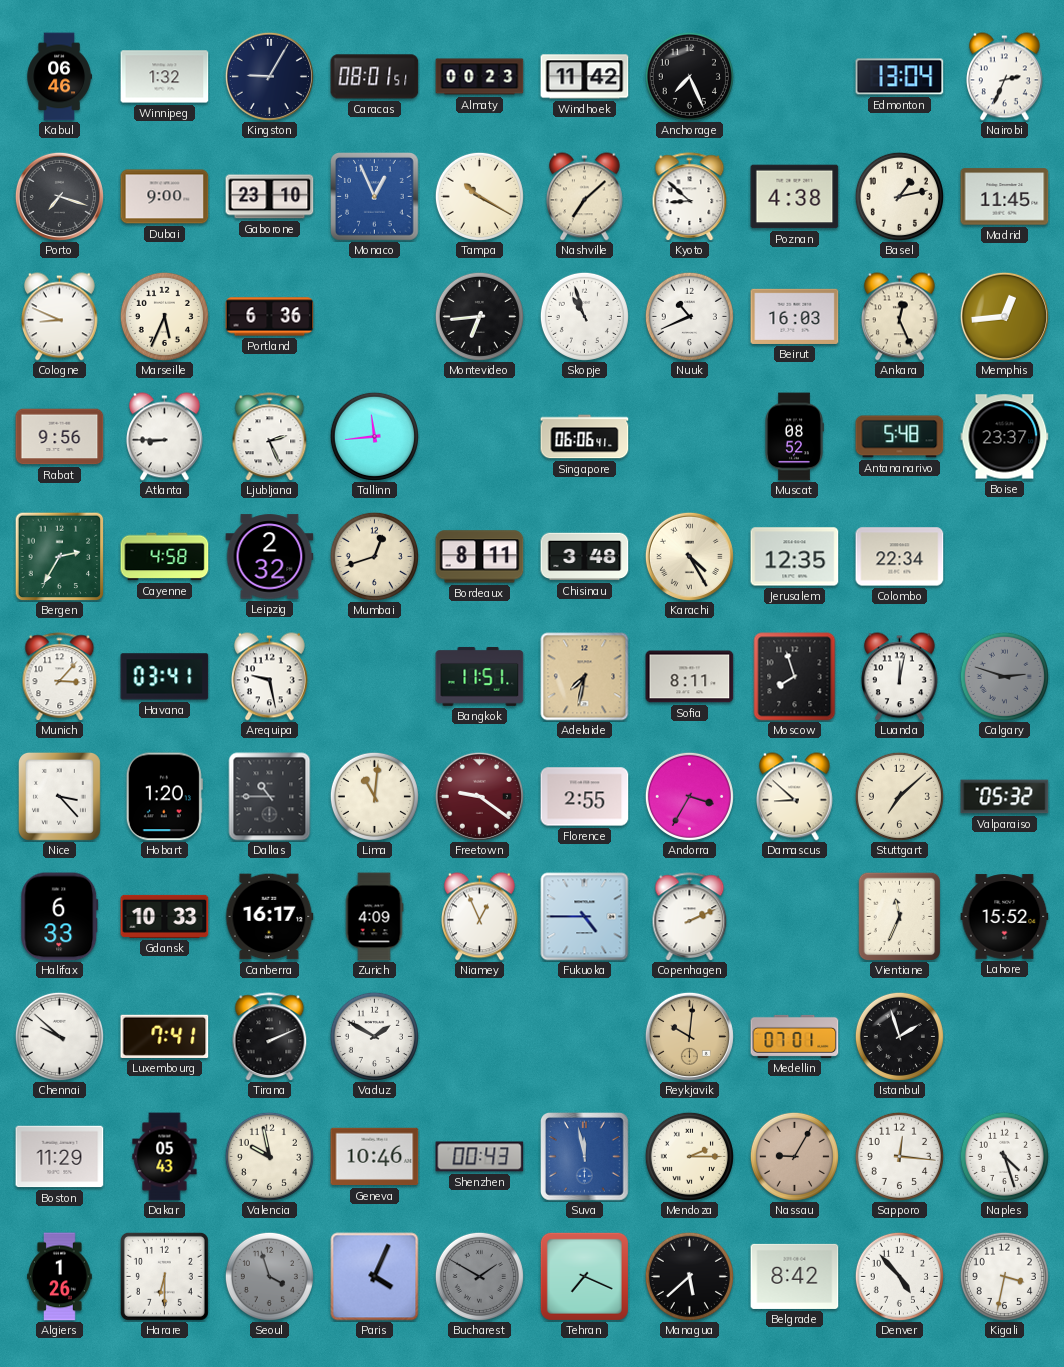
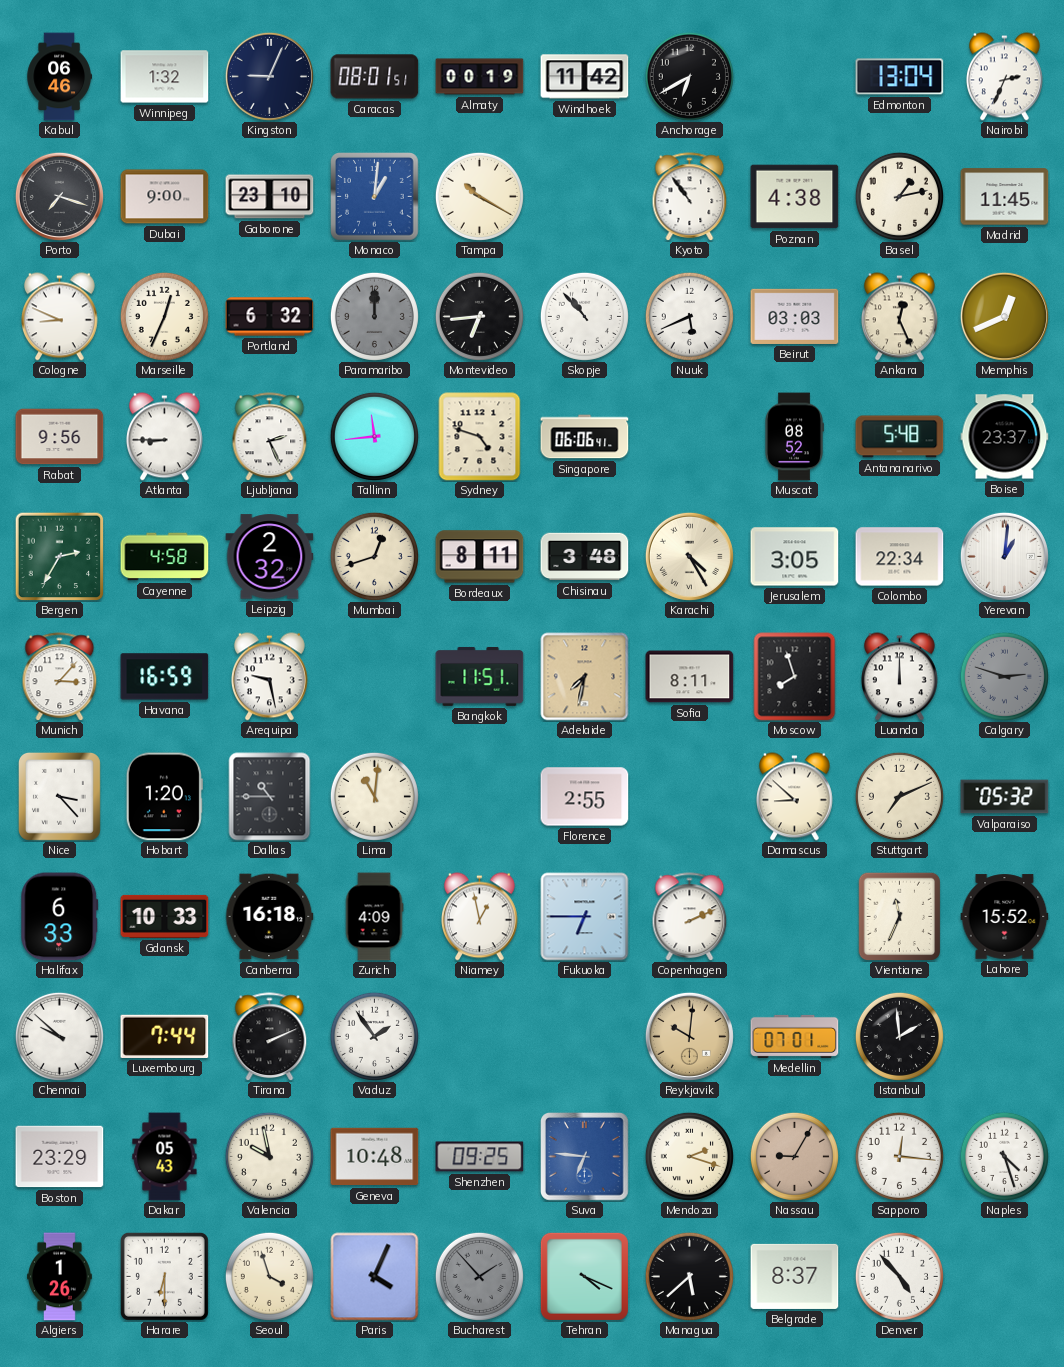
Kingston: 9:05 -> 9:04 (269, 76)
Almaty: 00:23 -> 00:19 (480, 77)
Anchorage: 7:26 -> 6:40 (689, 76)
Monaco: 12:56 -> 1:01 (375, 197)
Nashville: 7:08 -> none (584, 197)
Kyoto: 8:52 -> 10:54 (690, 197)
Marseille: 5:34 -> 12:34 (164, 316)
Portland: 6:36 -> 6:32 (270, 317)
Paramaribo: none -> 12:00 (374, 316)
Skopje: 10:57 -> 10:53 (584, 316)
Nuuk: 10:41 -> 5:41 (689, 316)
Beirut: 16:03 -> 03:03 (795, 316)
Memphis: 12:44 -> 12:41 (1004, 316)
Sydney: none -> 4:48 (480, 437)
Jerusalem: 12:35 -> 3:05 (795, 557)
Yerevan: none -> 1:01 (1004, 556)
Havana: 03:41 -> 16:59 (165, 677)
Luanda: 12:02 -> 12:00 (899, 677)
Freetown: 9:21 -> none (479, 796)
Andorra: 3:35 -> none (689, 796)
Stuttgart: 7:08 -> 7:11 (899, 796)
Canberra: 16:17 -> 16:18 (269, 917)
Niamey: 12:56 -> 12:58 (479, 917)
Fukuoka: 4:45 -> 6:45 (585, 917)
Luxembourg: 7:41 -> 7:44 (165, 1036)
Vaduz: 1:50 -> 1:54 (374, 1036)
Istanbul: 1:57 -> 1:59 (899, 1036)
Boston: 11:29 -> 23:29 (60, 1157)
Geneva: 10:46 -> 10:48 (375, 1157)
Shenzhen: 00:43 -> 09:25 (480, 1157)
Suva: 11:58 -> 6:46 (585, 1157)
Mendoza: 2:15 -> 2:18 (689, 1156)
Seoul dial: grey -> cream (269, 1276)
Bucharest: 1:50 -> 1:53 (479, 1276)
Tehran: 7:19 -> 4:19 (584, 1276)
Belgrade: 8:42 -> 8:37 (795, 1276)
Kigali: 3:32 -> none (1004, 1276)
